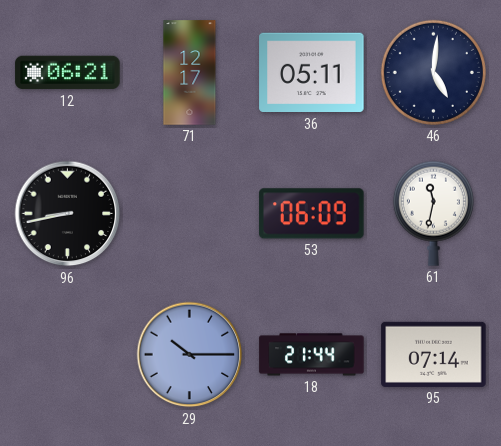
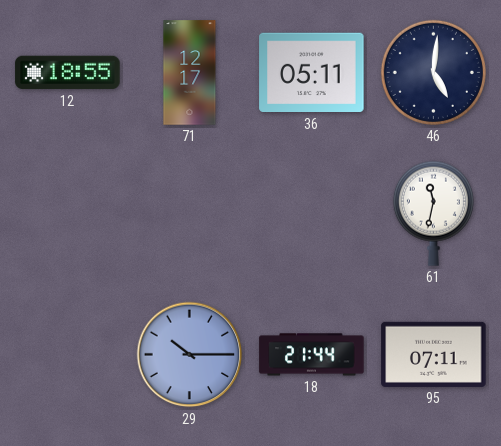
12: 06:21 -> 18:55 (68, 73)
96: 8:43 -> none (68, 214)
53: 06:09 -> none (312, 214)
95: 07:14 -> 07:11 (434, 354)
